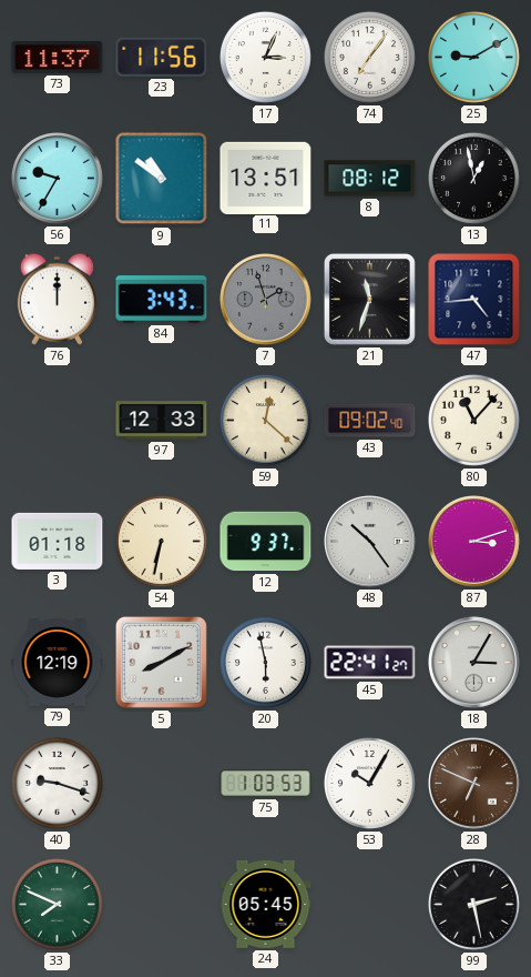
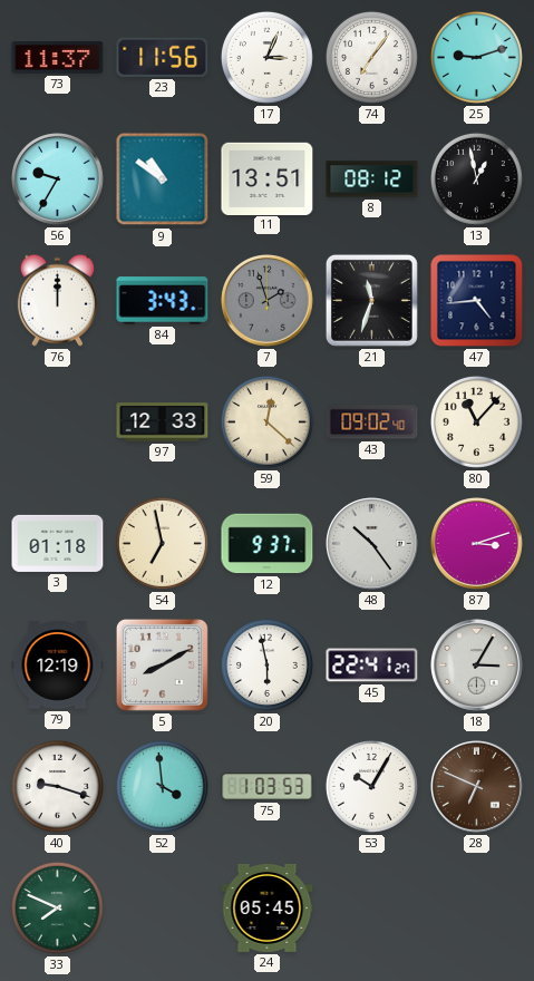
25: 9:10 -> 9:12 (476, 57)
54: 6:32 -> 6:58 (162, 543)
52: none -> 3:59 (162, 786)
99: 2:28 -> none (473, 904)
